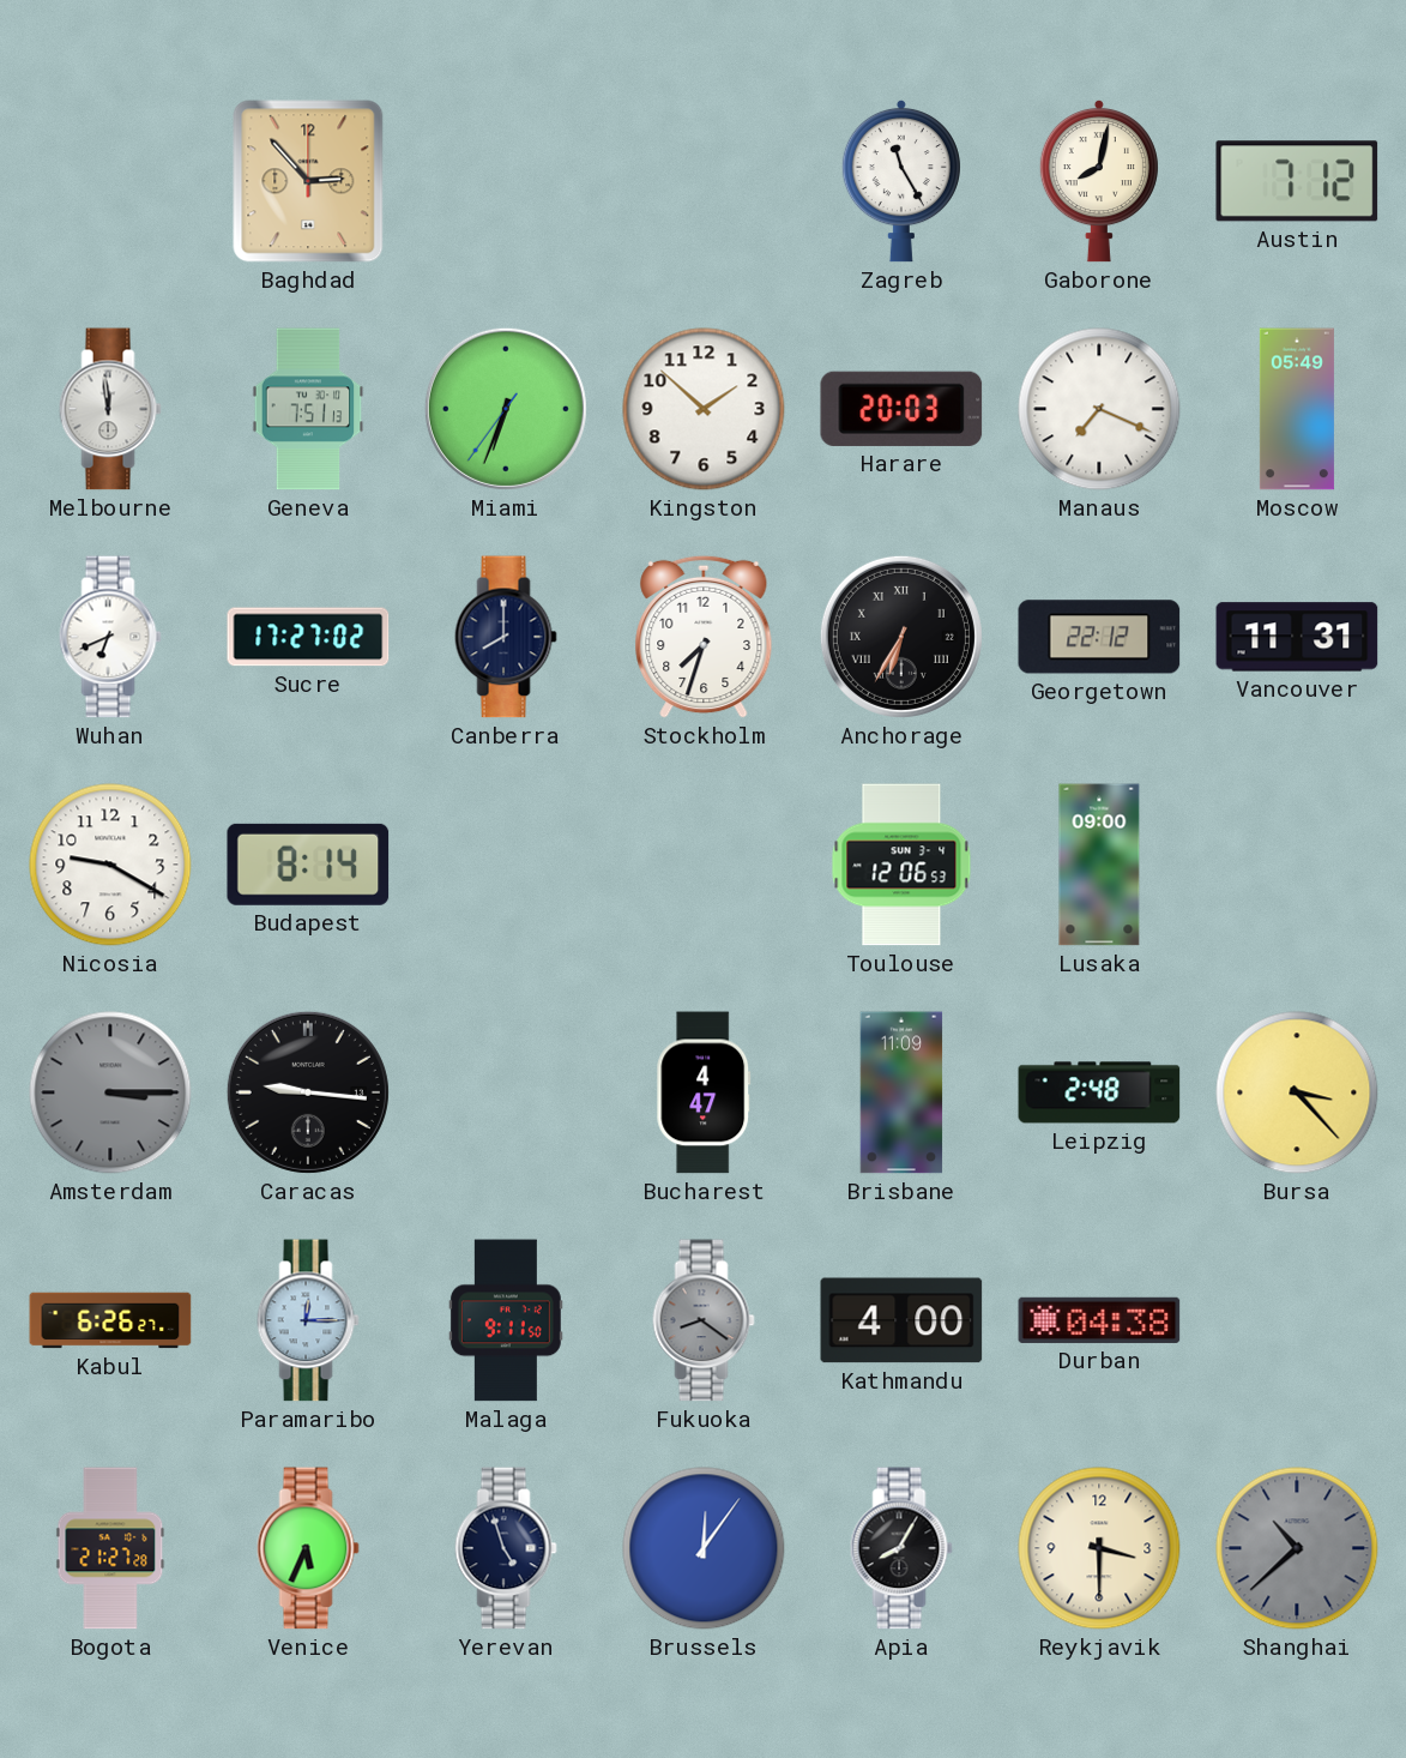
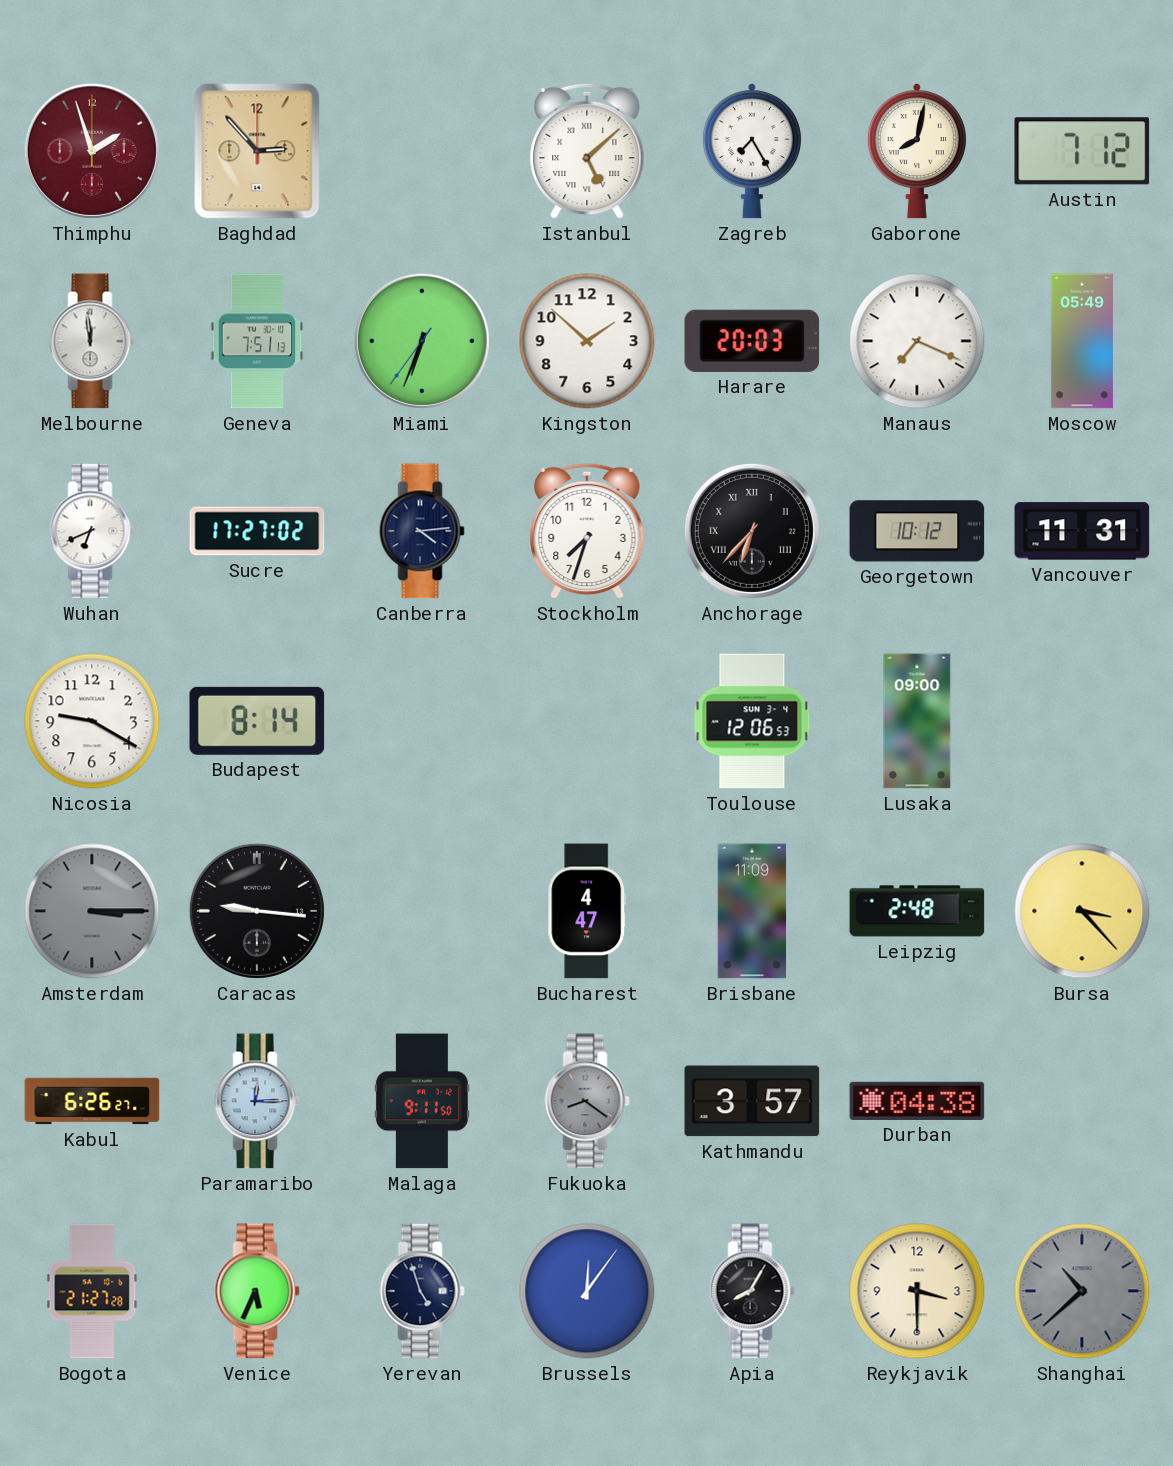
Thimphu: none -> 1:57 (92, 151)
Istanbul: none -> 5:08 (587, 151)
Zagreb: 11:25 -> 7:25 (752, 151)
Canberra: 8:00 -> 4:14 (422, 531)
Anchorage: 6:35 -> 6:37 (752, 531)
Georgetown: 22:12 -> 10:12 (917, 531)
Kathmandu: 4:00 -> 3:57 (752, 1101)
